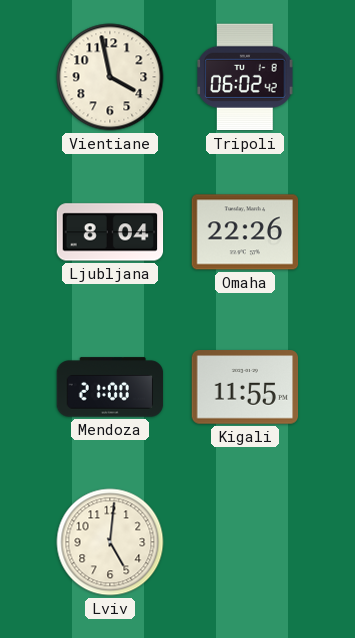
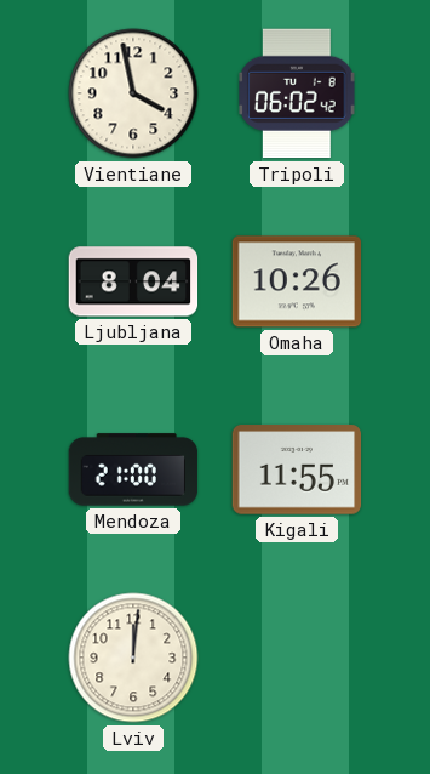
Omaha: 22:26 -> 10:26 (297, 281)
Lviv: 5:01 -> 12:01 (133, 658)
